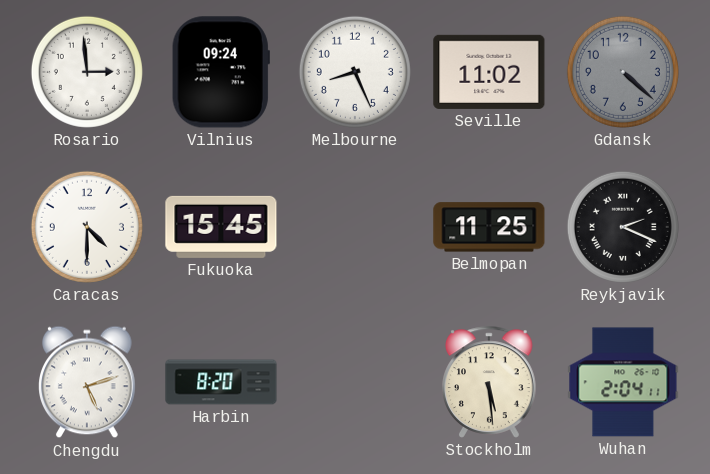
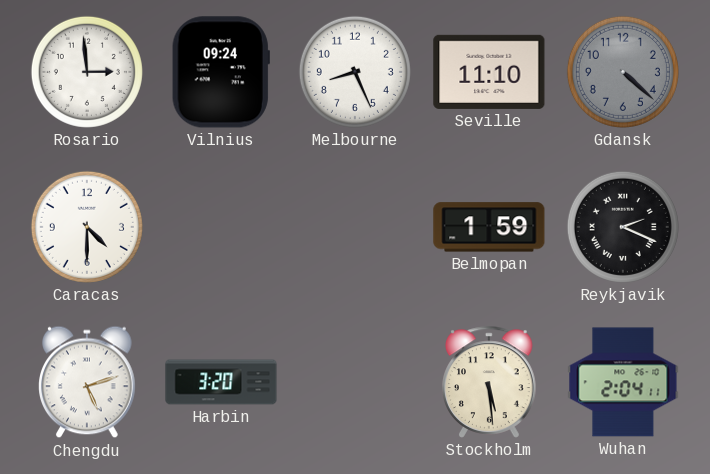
Seville: 11:02 -> 11:10 (489, 72)
Fukuoka: 15:45 -> none (221, 227)
Belmopan: 11:25 -> 1:59 (489, 227)
Harbin: 8:20 -> 3:20 (221, 382)
